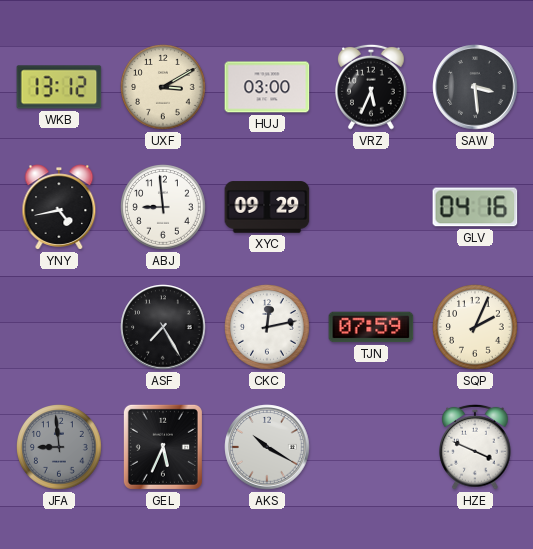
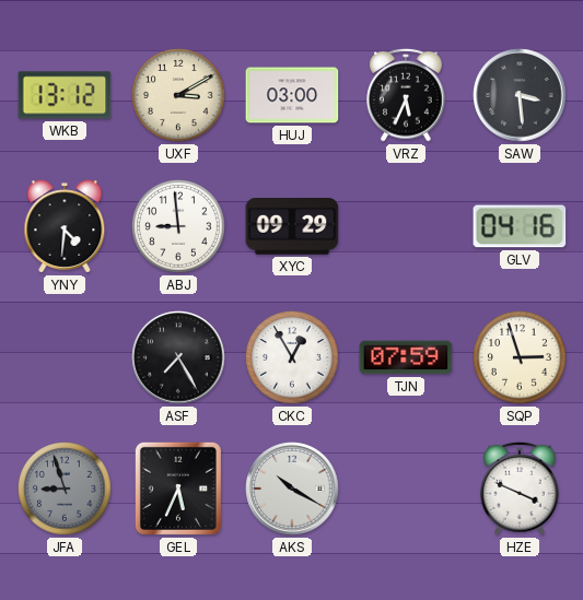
YNY: 4:43 -> 4:31 (65, 226)
CKC: 12:13 -> 12:55 (292, 357)
SQP: 2:04 -> 2:57 (520, 357)
JFA: 8:59 -> 8:57 (65, 489)
